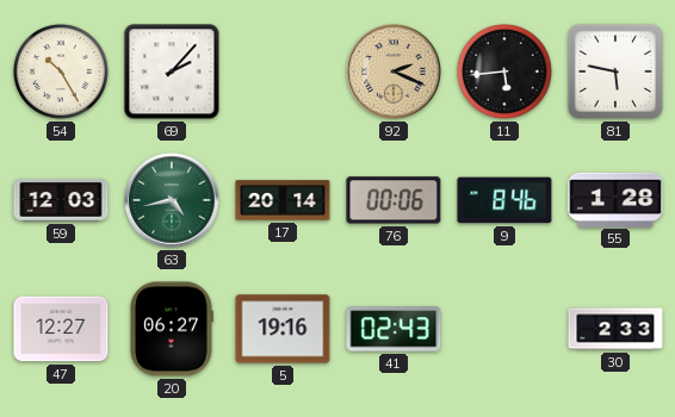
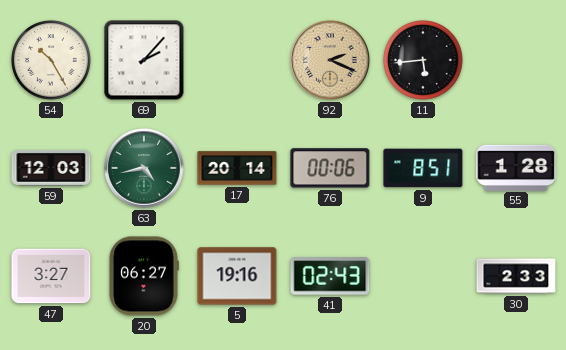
81: 5:47 -> none (615, 71)
9: 8:46 -> 8:51 (423, 168)
47: 12:27 -> 3:27 (51, 276)
